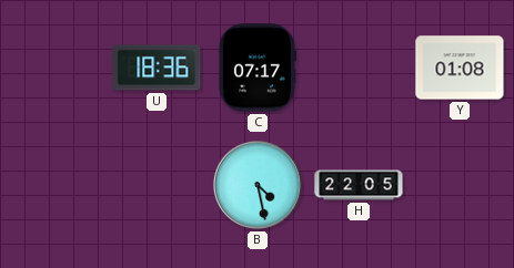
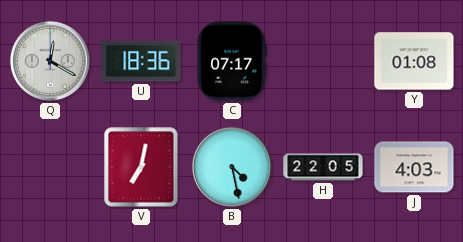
Q: none -> 12:20 (50, 61)
V: none -> 7:02 (141, 167)
J: none -> 4:03 (414, 167)
